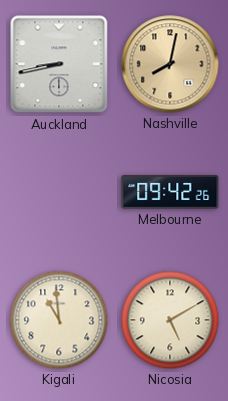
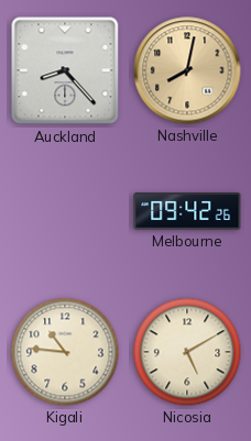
Auckland: 8:43 -> 8:23 (65, 70)
Kigali: 10:59 -> 10:46 (65, 352)
